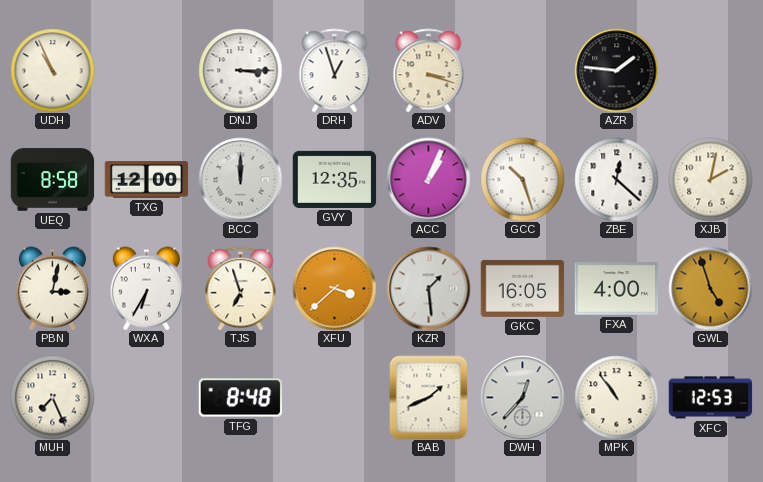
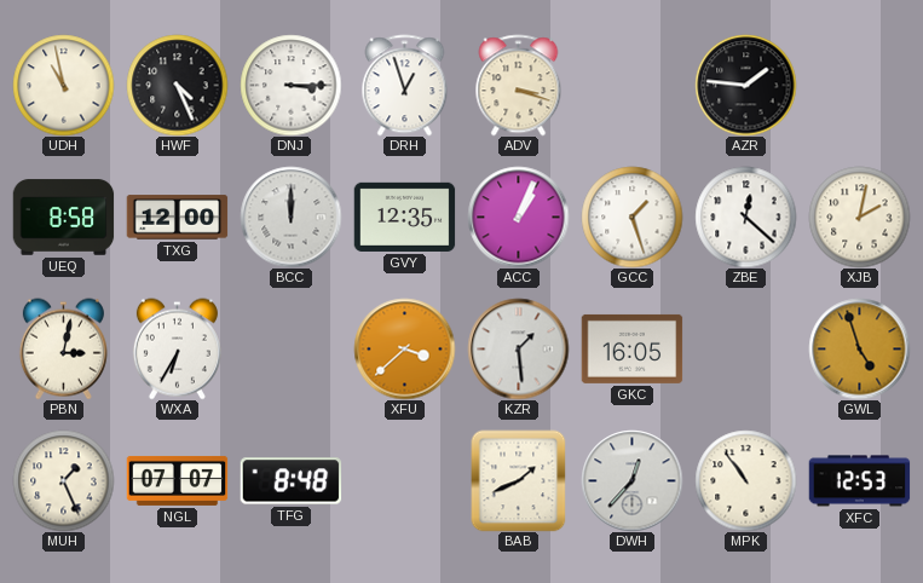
UDH: 10:56 -> 10:58 (63, 85)
HWF: none -> 4:26 (177, 85)
GCC: 10:27 -> 1:27 (631, 217)
TJS: 6:57 -> none (241, 288)
FXA: 4:00 -> none (616, 289)
MUH: 7:26 -> 1:26 (63, 480)
NGL: none -> 07:07 (177, 480)
